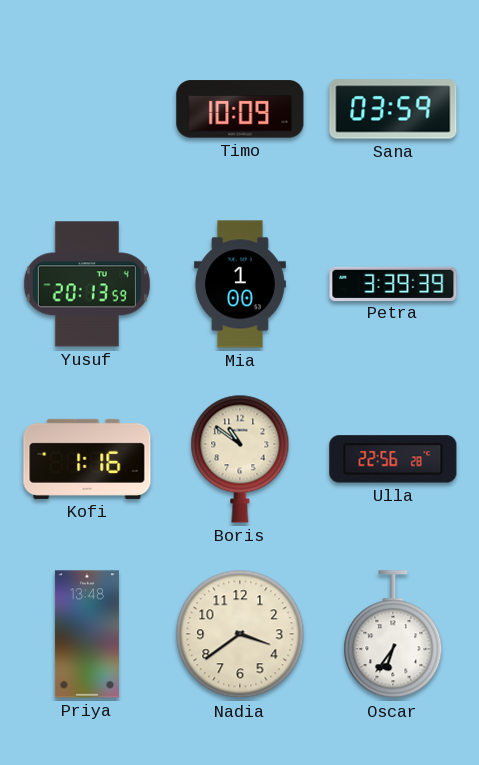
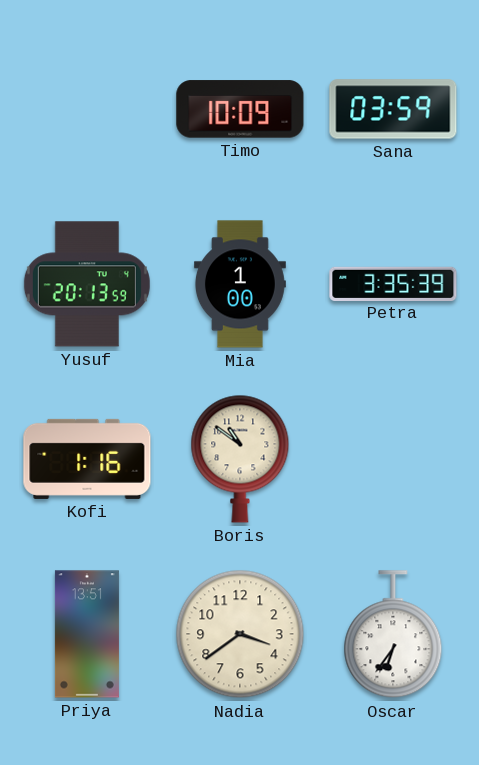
Petra: 3:39 -> 3:35 (393, 283)
Ulla: 22:56 -> none (393, 459)
Priya: 13:48 -> 13:51 (87, 634)
